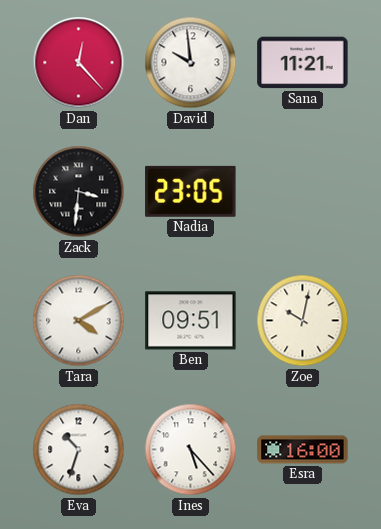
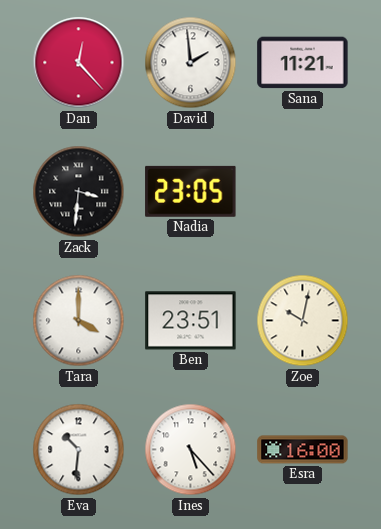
David: 9:59 -> 1:59 (191, 63)
Tara: 4:10 -> 4:00 (79, 321)
Ben: 09:51 -> 23:51 (191, 321)
Eva: 10:33 -> 10:31 (79, 450)
